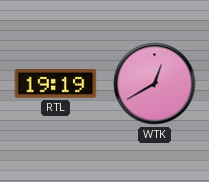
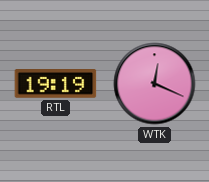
WTK: 12:40 -> 12:19 (155, 84)
